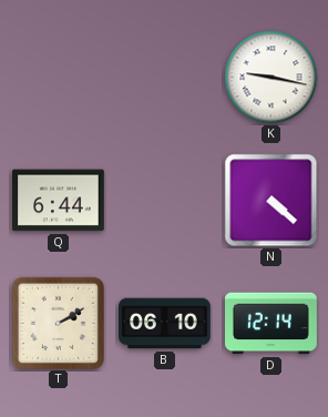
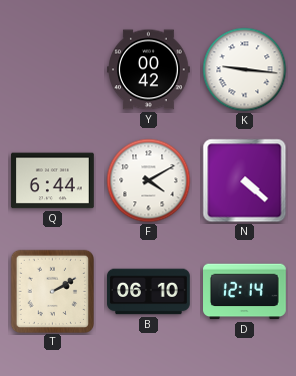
Y: none -> 00:42 (149, 70)
K: 9:17 -> 9:16 (245, 70)
F: none -> 4:10 (149, 181)
